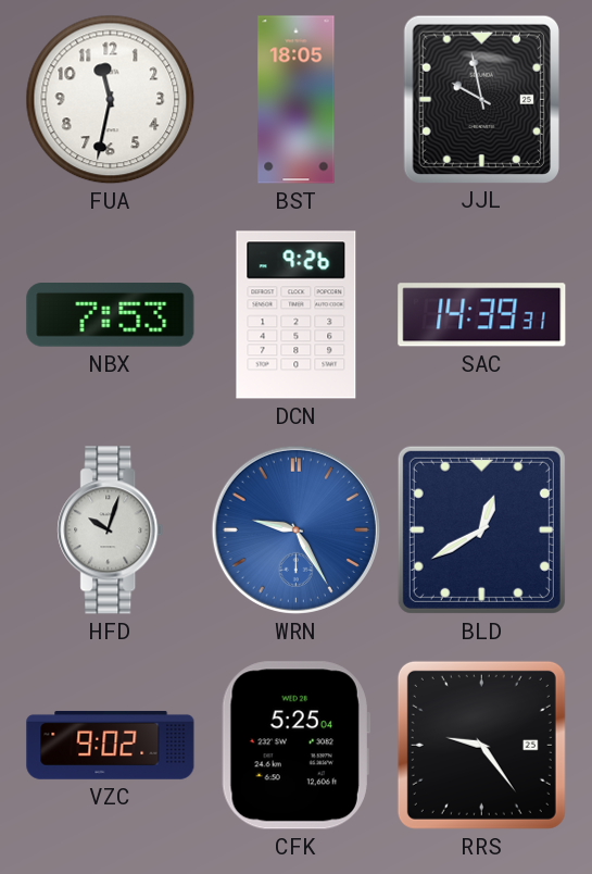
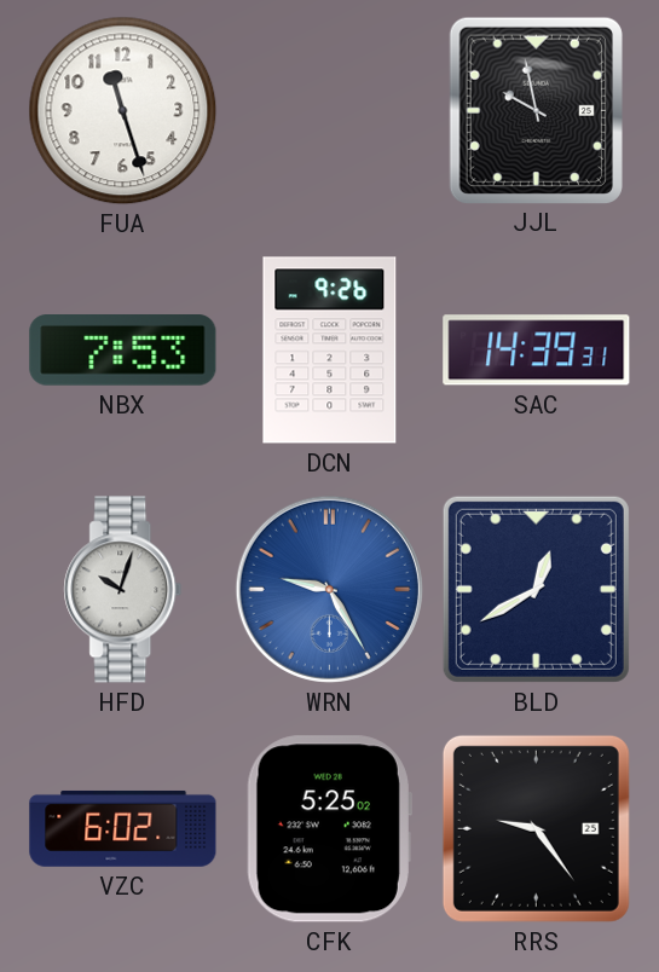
FUA: 11:32 -> 11:27 (123, 111)
BST: 18:05 -> none (297, 100)
VZC: 9:02 -> 6:02 (123, 828)
CFK: 5:25:04 -> 5:25:02 (329, 829)
